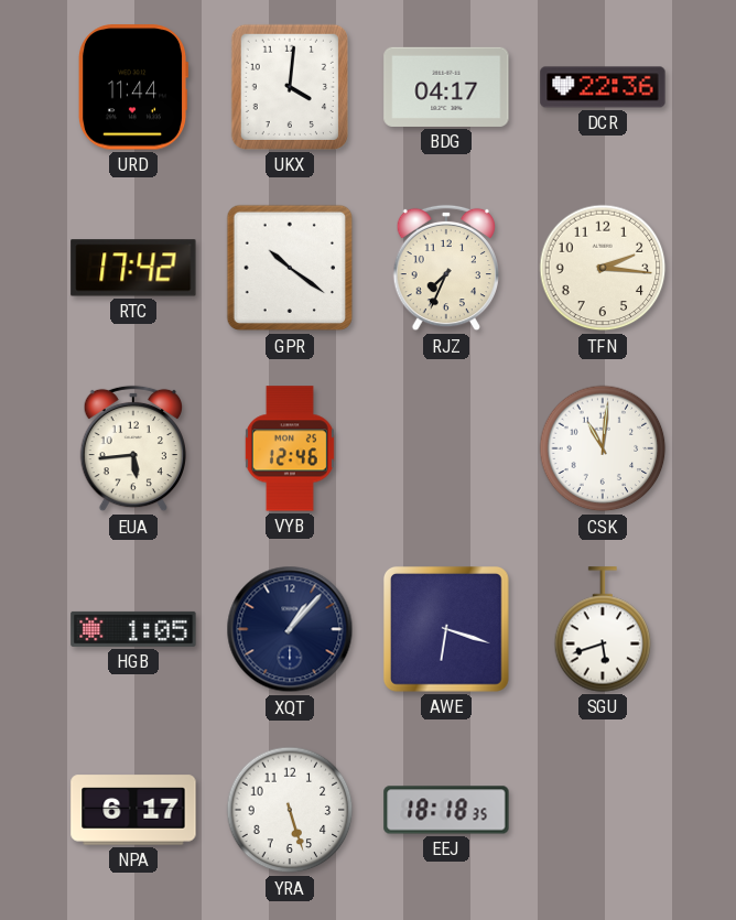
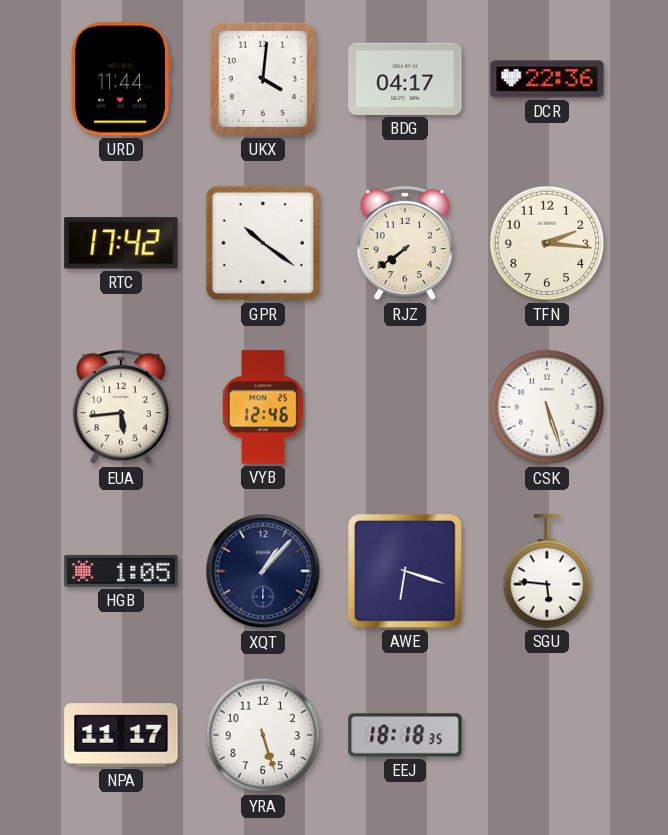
RJZ: 7:34 -> 7:39 (405, 243)
CSK: 11:01 -> 5:27 (547, 407)
SGU: 5:42 -> 5:46 (547, 571)
NPA: 6:17 -> 11:17 (121, 735)
